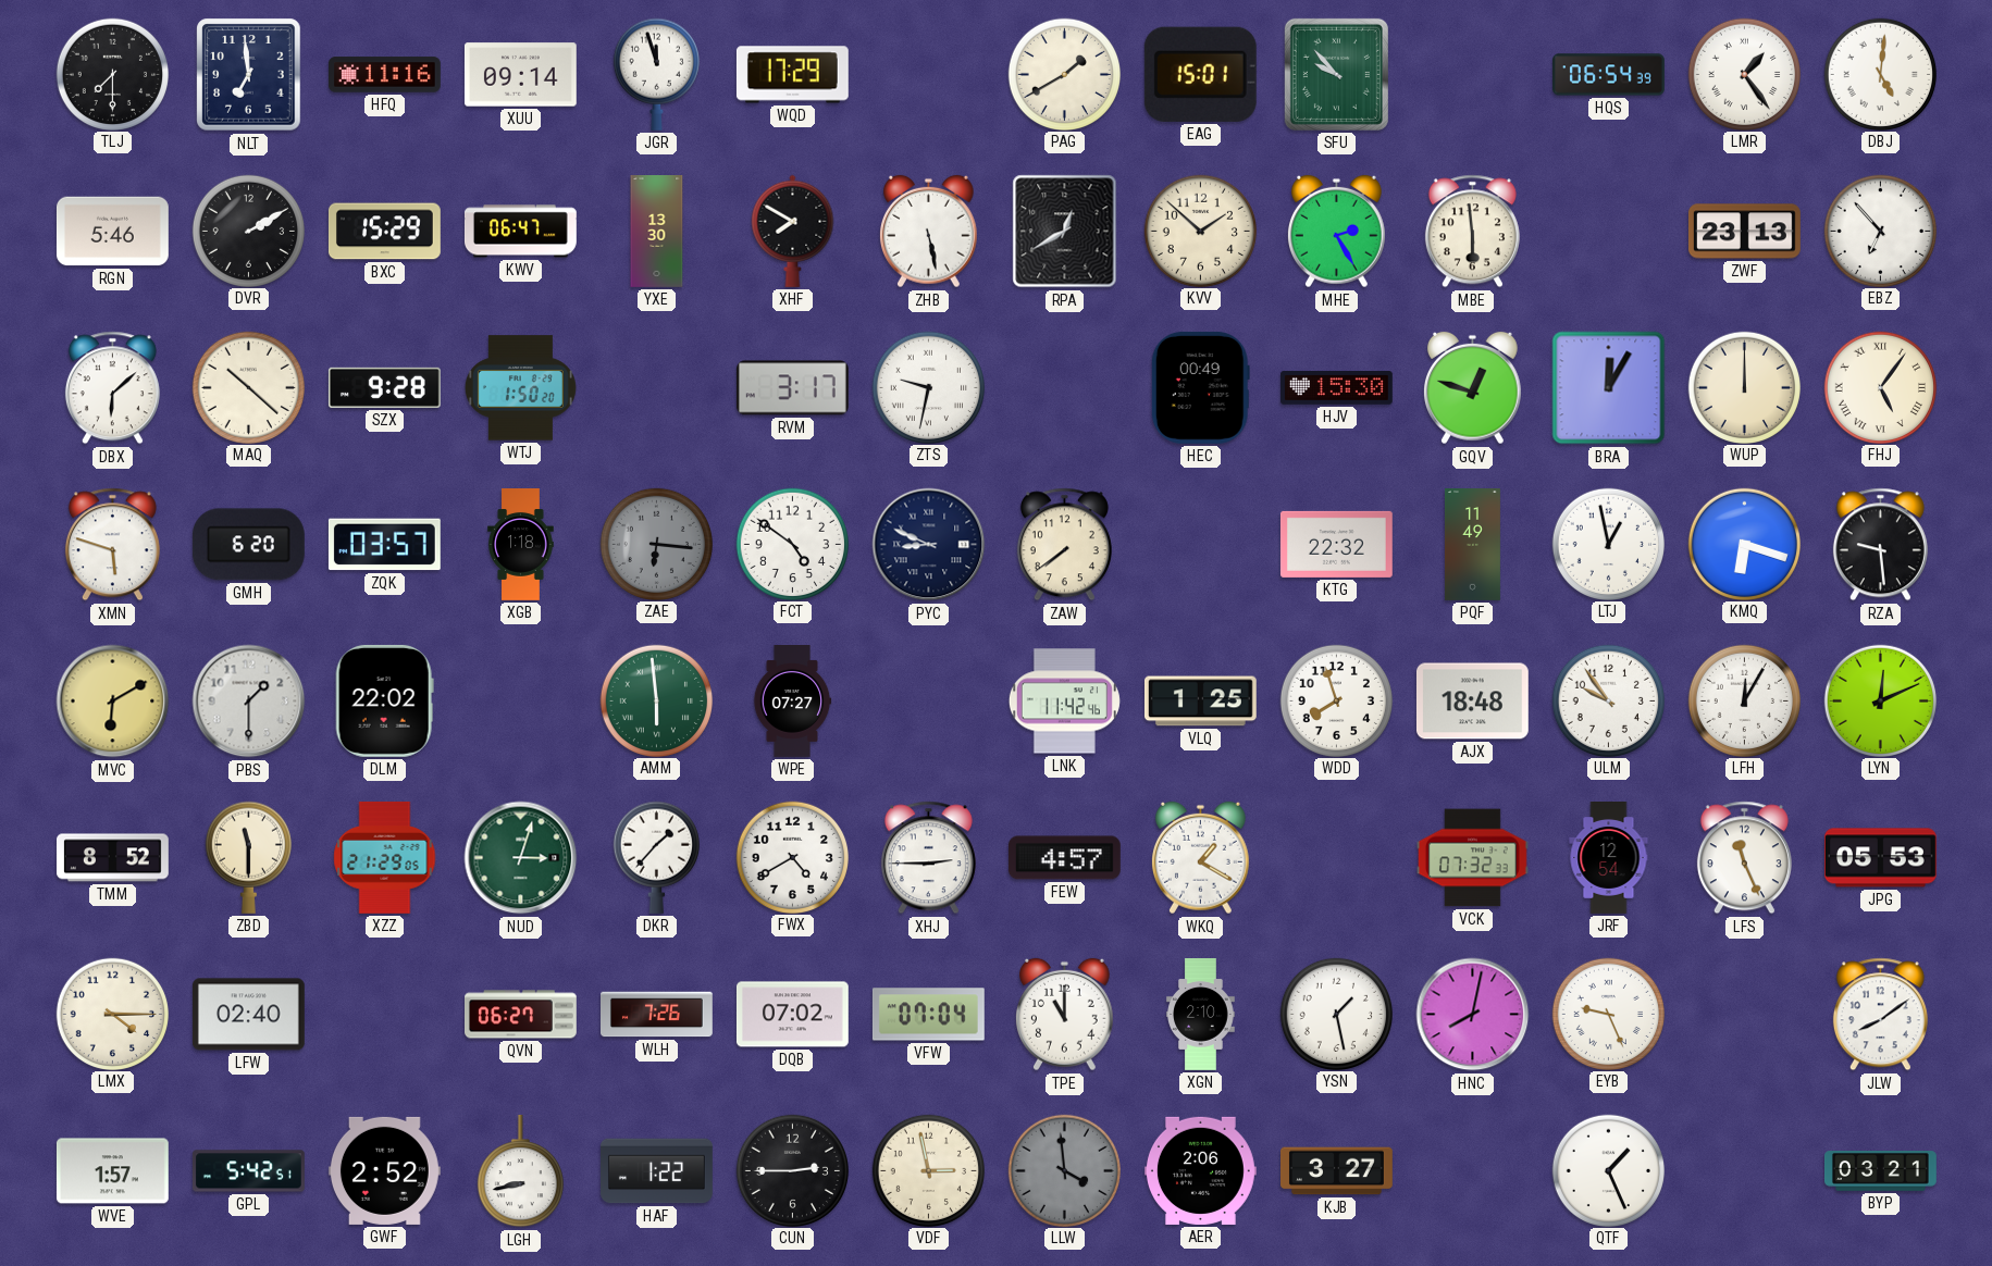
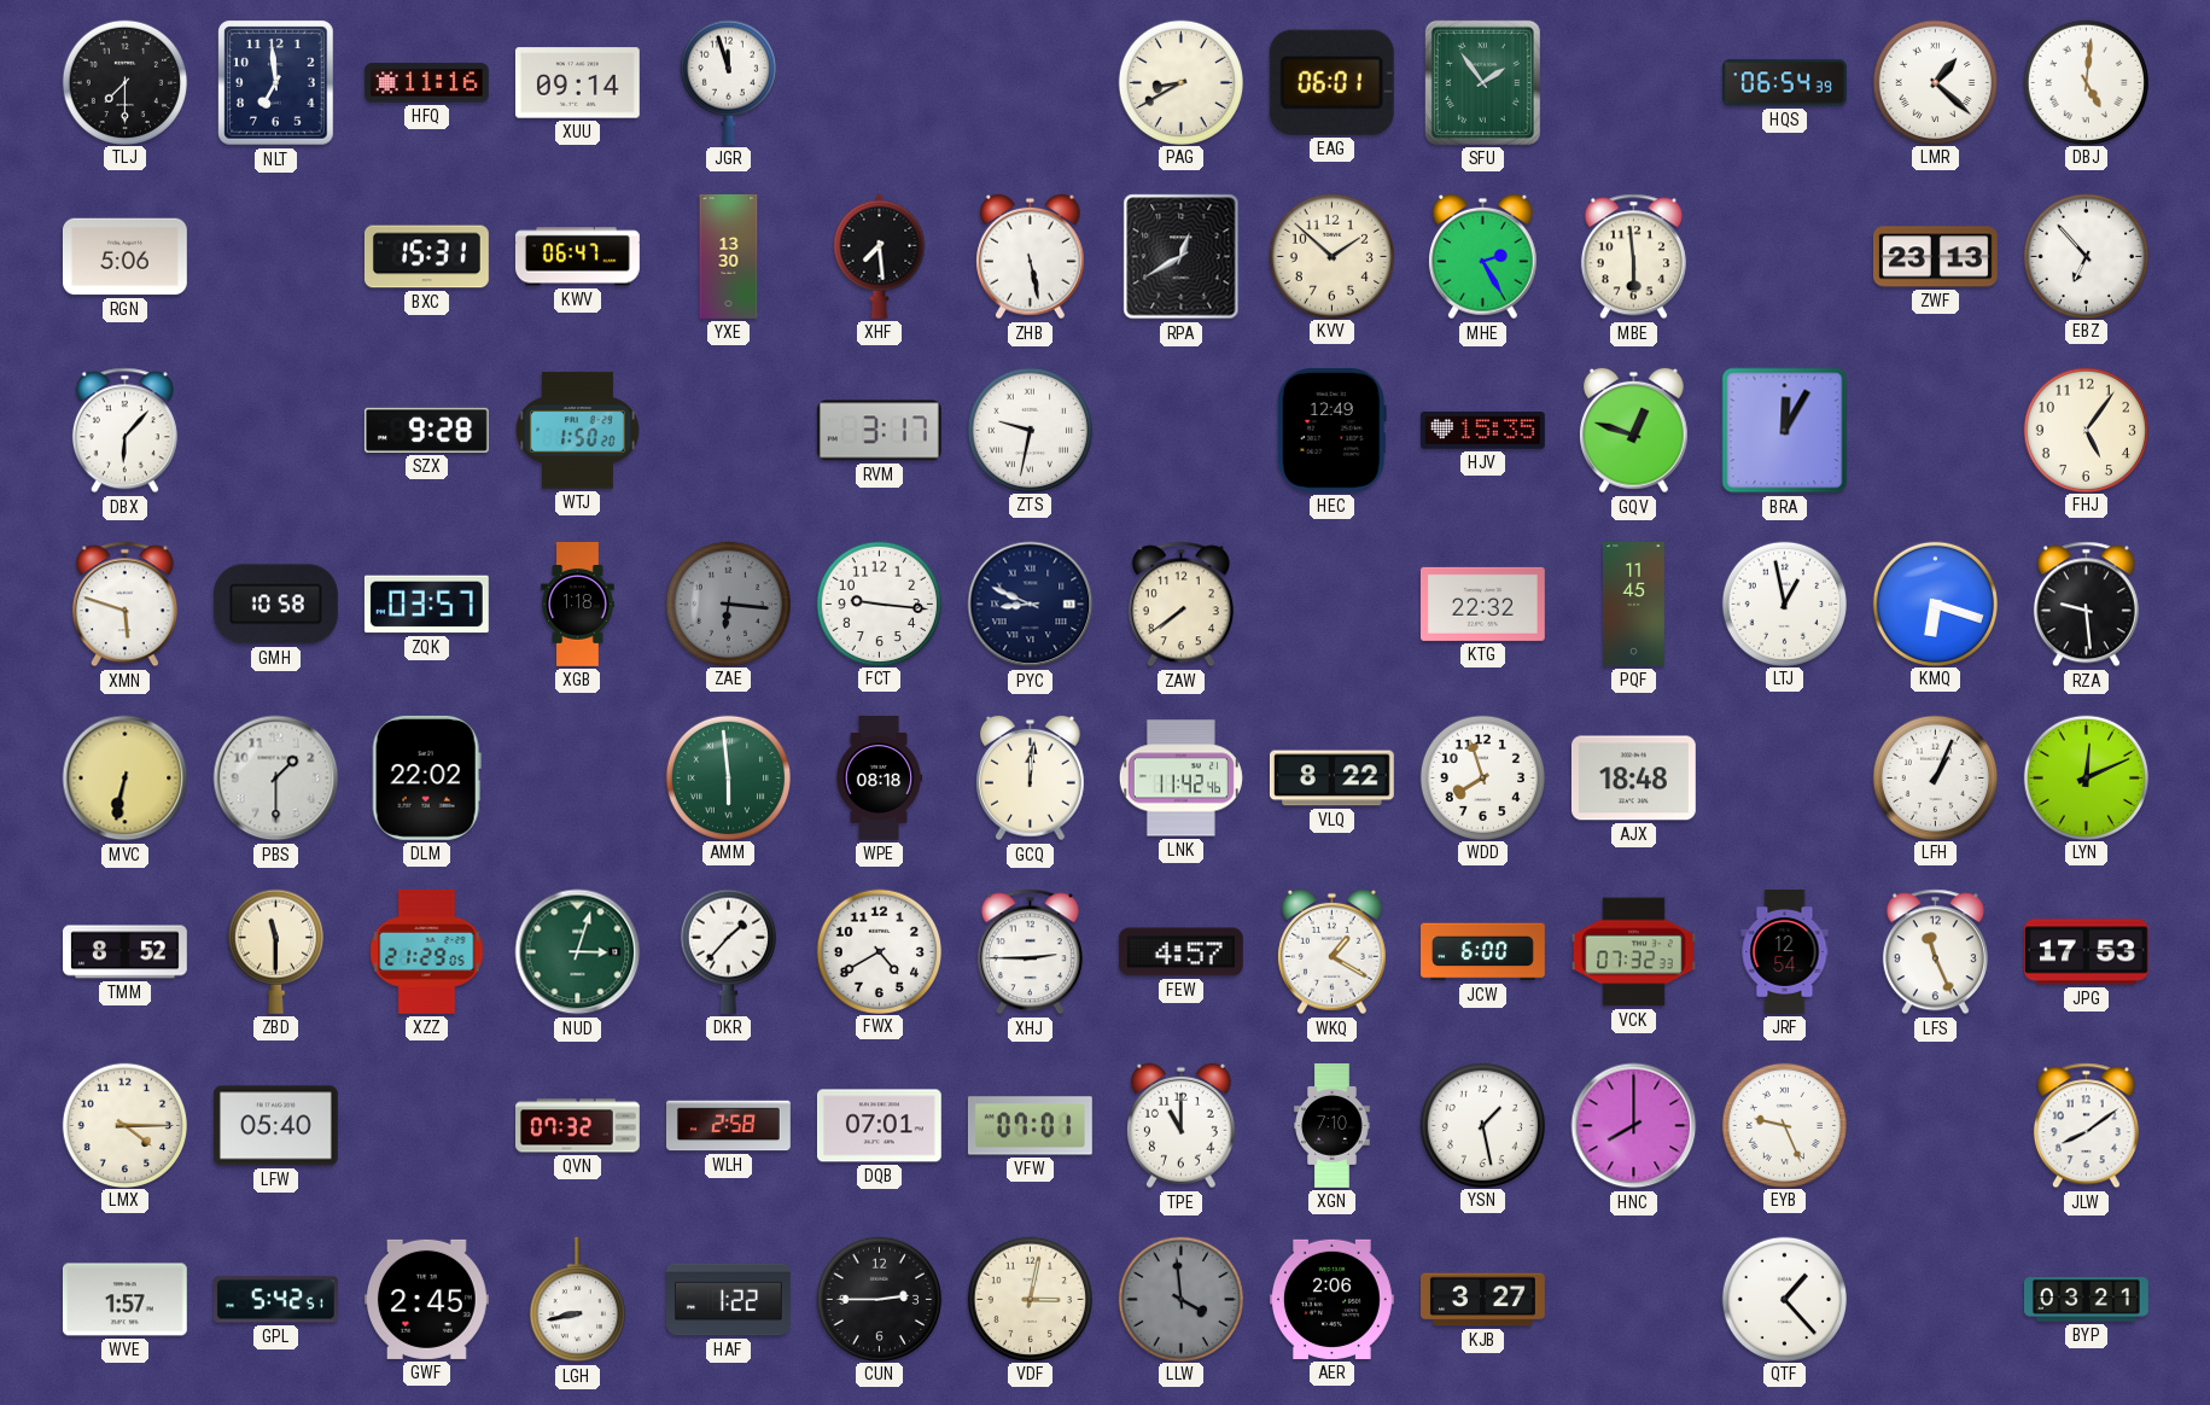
WQD: 17:29 -> none (792, 75)
PAG: 1:40 -> 8:40 (1180, 82)
EAG: 15:01 -> 06:01 (1331, 82)
SFU: 9:53 -> 1:54 (1482, 82)
LMR: 1:24 -> 1:22 (1935, 82)
RGN: 5:46 -> 5:06 (124, 257)
DVR: 2:10 -> none (248, 231)
BXC: 15:29 -> 15:31 (426, 257)
XHF: 7:50 -> 7:29 (880, 256)
DBX: 6:08 -> 6:07 (124, 431)
MAQ: 10:22 -> none (248, 387)
HEC: 00:49 -> 12:49 (1331, 430)
HJV: 15:30 -> 15:35 (1482, 431)
WUP: 12:00 -> none (1744, 387)
FHJ numerals: Roman -> Arabic (2086, 430)
GMH: 6:20 -> 10:58 (275, 605)
FCT: 4:51 -> 9:16 (879, 604)
PQF: 11:49 -> 11:45 (1633, 605)
MVC: 6:10 -> 6:32 (126, 779)
WPE: 07:27 -> 08:18 (879, 779)
GCQ: none -> 12:01 (1031, 779)
VLQ: 1:25 -> 8:22 (1331, 779)
ULM: 9:54 -> none (1608, 700)
LFH: 12:05 -> 1:04 (1935, 777)
JCW: none -> 6:00 (1483, 952)
JPG: 05:53 -> 17:53 (2086, 952)
LFW: 02:40 -> 05:40 (275, 1126)
QVN: 06:27 -> 07:32 (578, 1126)
WLH: 7:26 -> 2:58 (729, 1126)
DQB: 07:02 -> 07:01 (879, 1126)
VFW: 07:04 -> 07:01 (1030, 1126)
XGN: 2:10 -> 7:10 (1333, 1126)
HNC: 8:02 -> 8:00 (1634, 1126)
GWF: 2:52 -> 2:45 (426, 1299)
VDF: 2:58 -> 3:02 (1030, 1299)
QTF: 1:26 -> 1:23 (1784, 1299)
